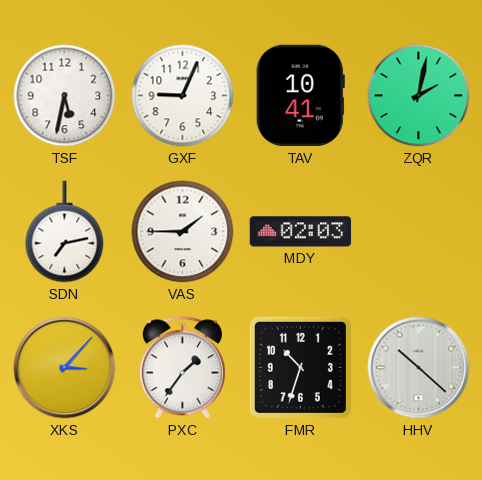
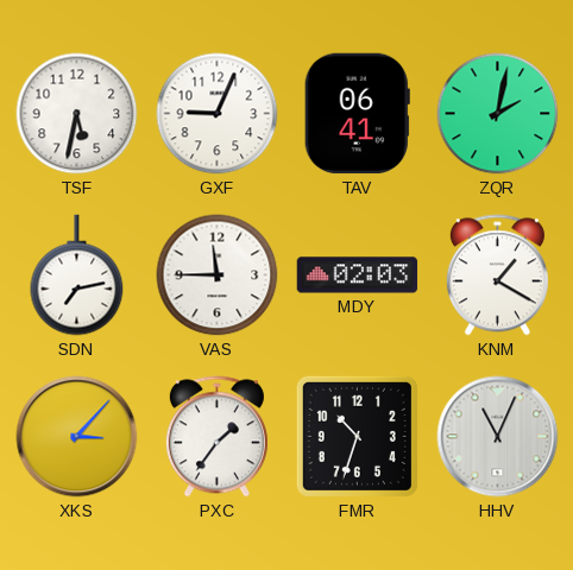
TAV: 10:41 -> 06:41 (357, 114)
VAS: 1:45 -> 11:45 (218, 275)
KNM: none -> 1:20 (497, 275)
HHV: 10:22 -> 11:04 (498, 437)
